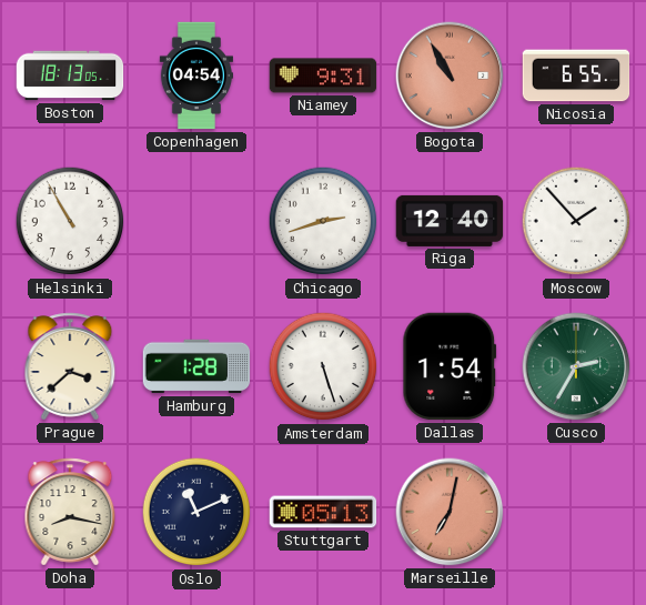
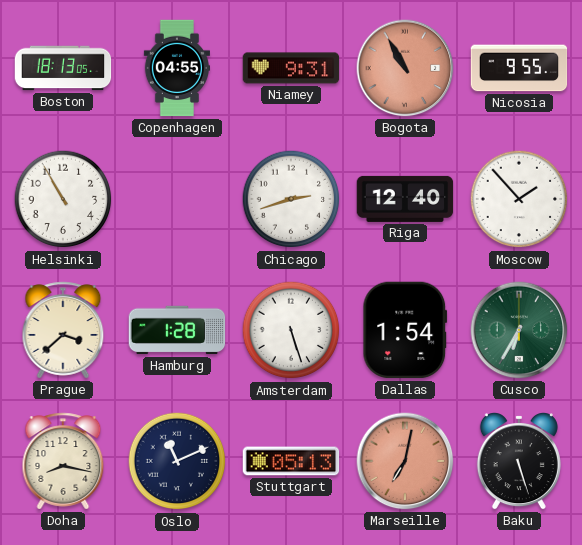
Copenhagen: 04:54 -> 04:55 (176, 68)
Nicosia: 6:55 -> 9:55 (519, 68)
Cusco: 2:35 -> 6:35 (519, 330)
Baku: none -> 5:27 (519, 461)
